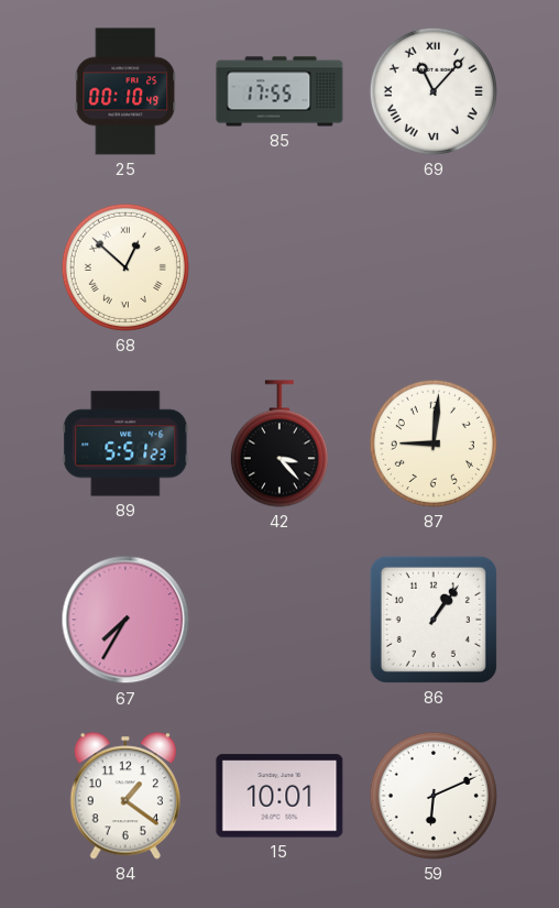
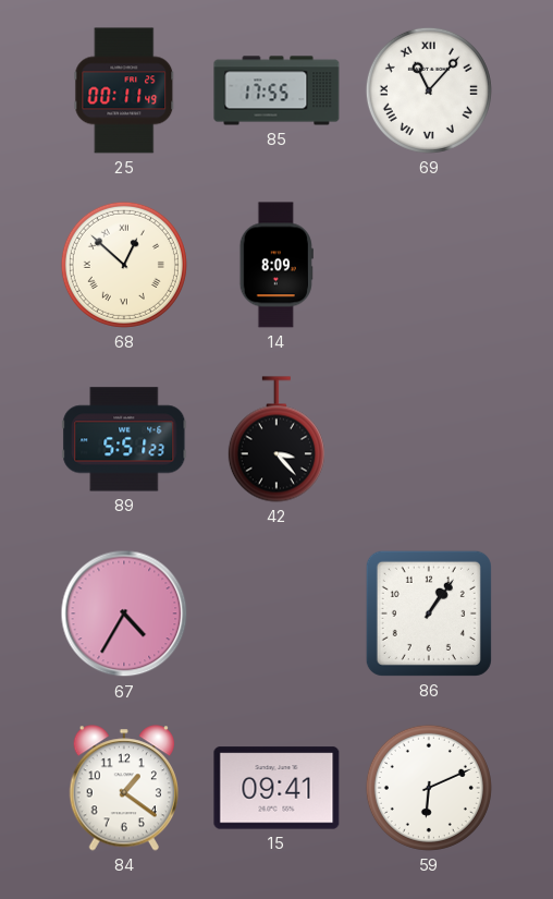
25: 00:10 -> 00:11 (124, 90)
14: none -> 8:09 (276, 265)
87: 9:01 -> none (434, 444)
67: 7:35 -> 4:35 (124, 613)
15: 10:01 -> 09:41 (276, 788)
